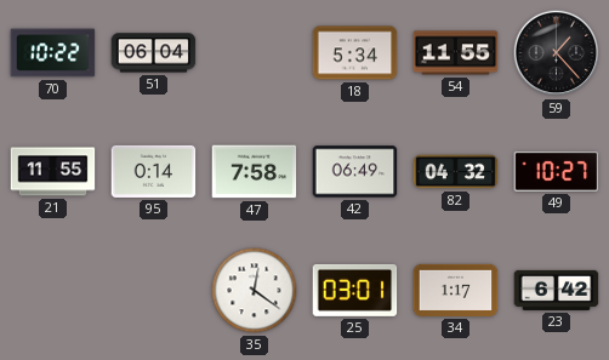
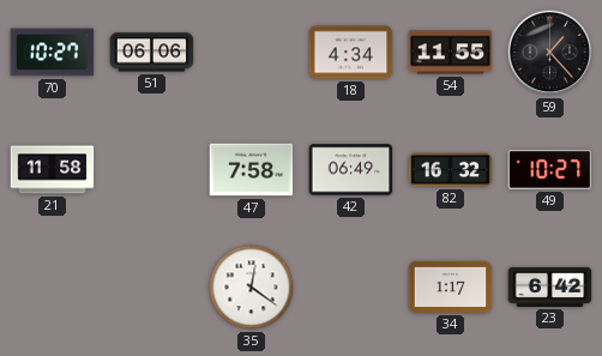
70: 10:22 -> 10:27 (53, 53)
51: 06:04 -> 06:06 (152, 53)
18: 5:34 -> 4:34 (351, 53)
21: 11:55 -> 11:58 (53, 170)
95: 0:14 -> none (154, 171)
82: 04:32 -> 16:32 (451, 170)
25: 03:01 -> none (355, 290)
